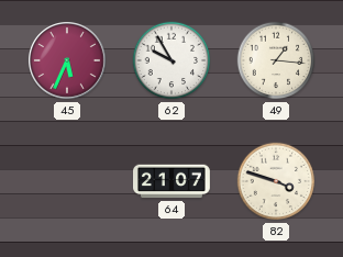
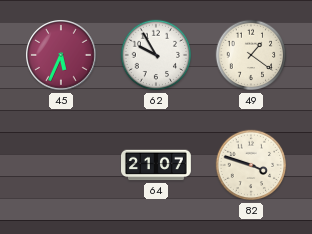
49: 1:16 -> 1:21 (251, 55)
